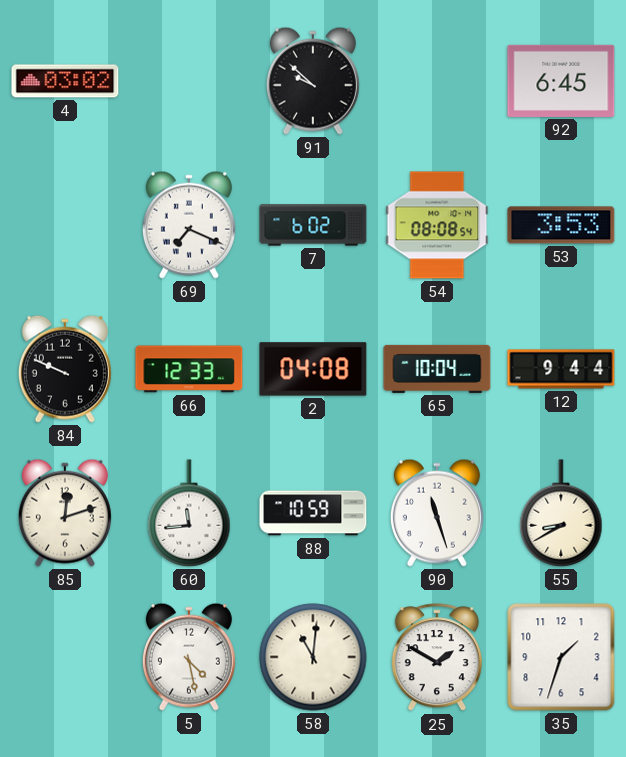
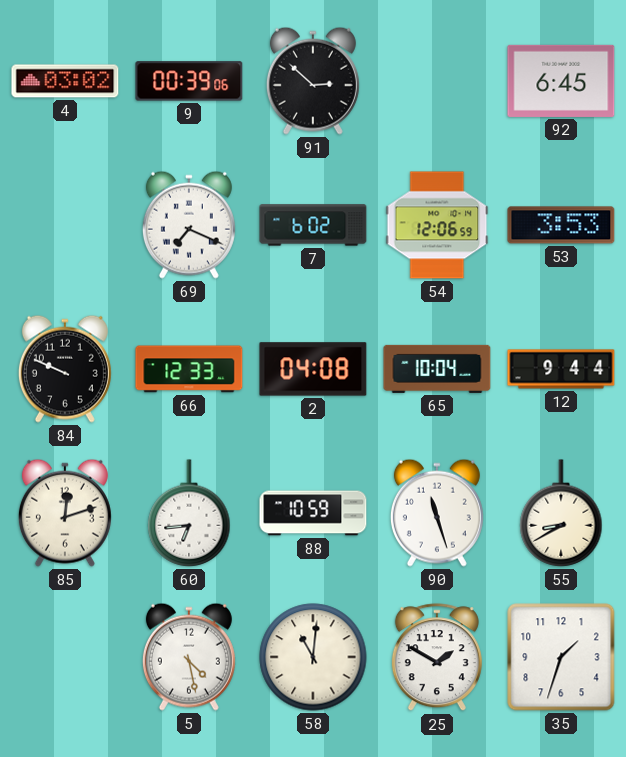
9: none -> 00:39 (189, 81)
91: 9:52 -> 2:52 (313, 81)
54: 08:08 -> 12:06 (437, 225)
60: 11:44 -> 6:44 (189, 513)
